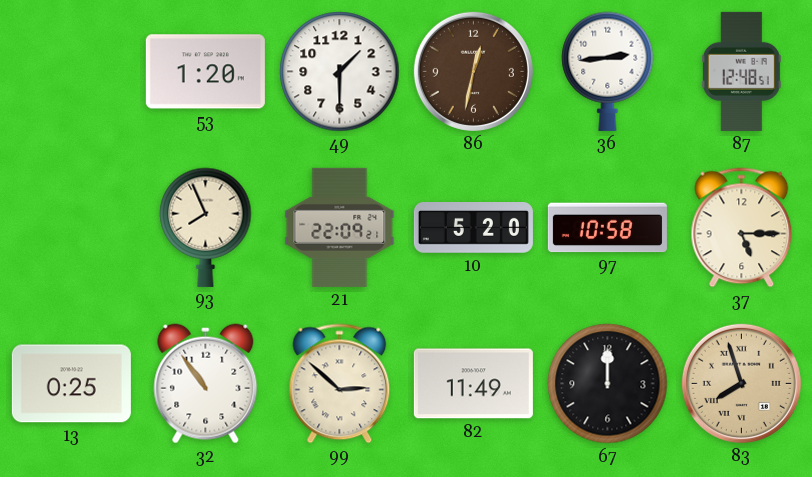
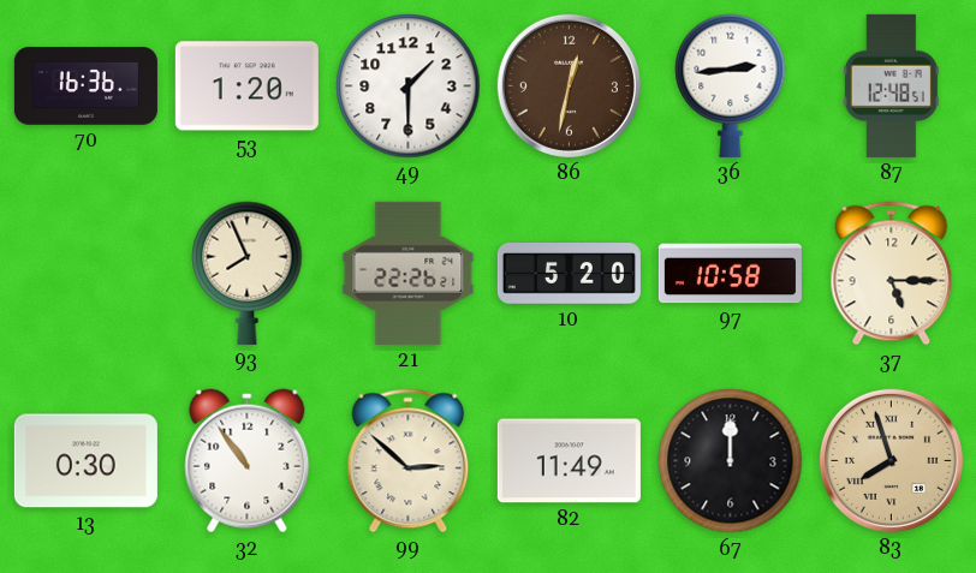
70: none -> 16:36 (85, 86)
21: 22:09 -> 22:26 (409, 273)
13: 0:25 -> 0:30 (85, 461)
